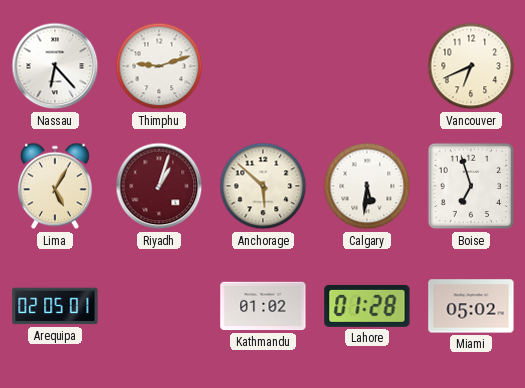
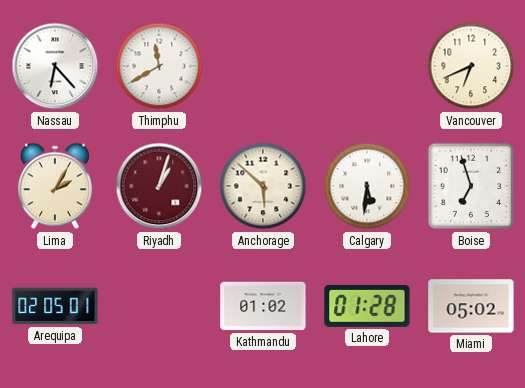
Thimphu: 9:12 -> 11:40 (159, 66)
Lima: 5:05 -> 2:05 (55, 186)
